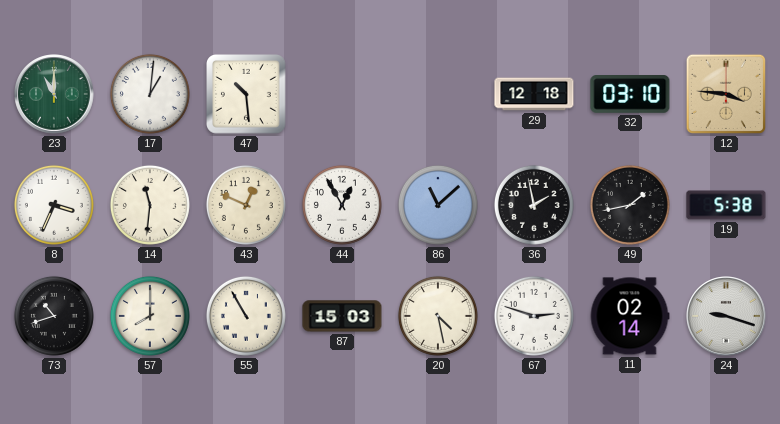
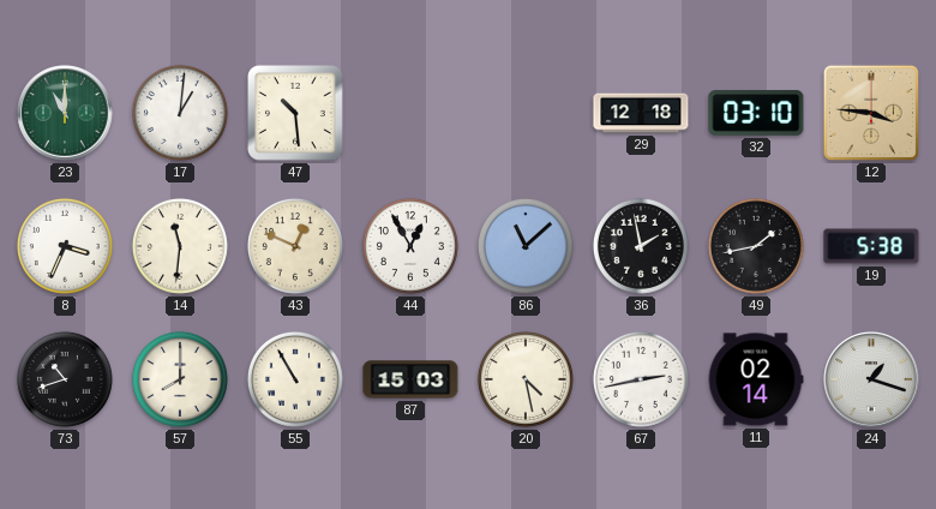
67: 2:48 -> 2:43 (641, 379)
24: 9:18 -> 1:18 (871, 379)
